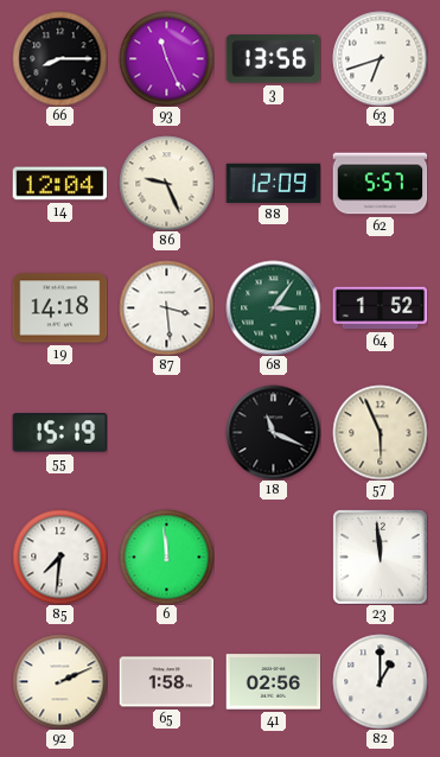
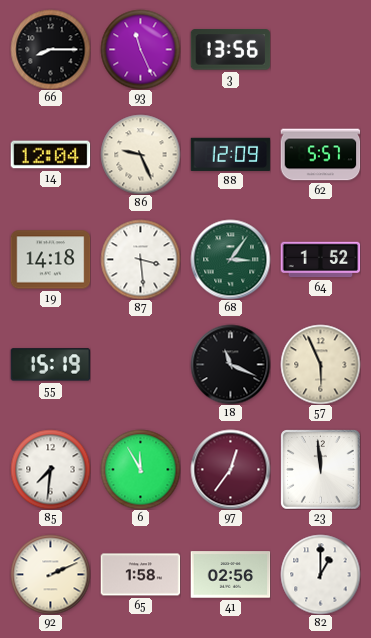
63: 6:42 -> none (380, 58)
6: 11:59 -> 11:55 (140, 469)
97: none -> 12:36 (230, 469)
